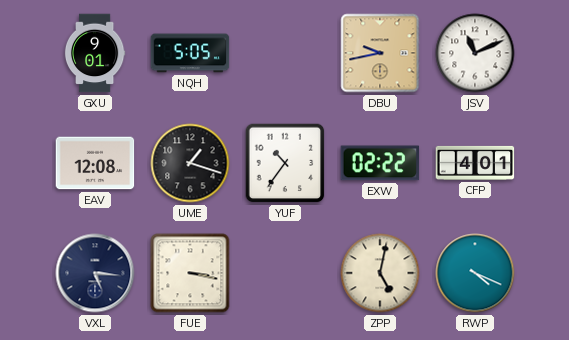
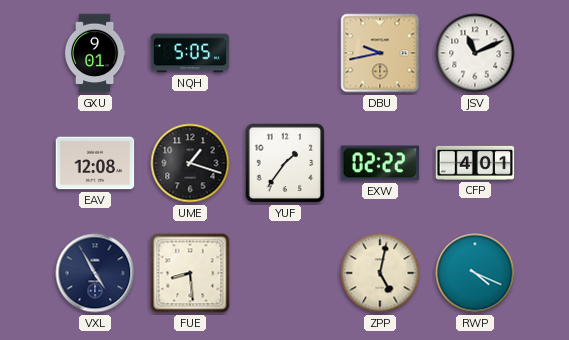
YUF: 10:36 -> 1:36 (285, 163)
VXL: 5:16 -> 4:55 (95, 273)
FUE: 3:17 -> 8:29 (190, 273)
